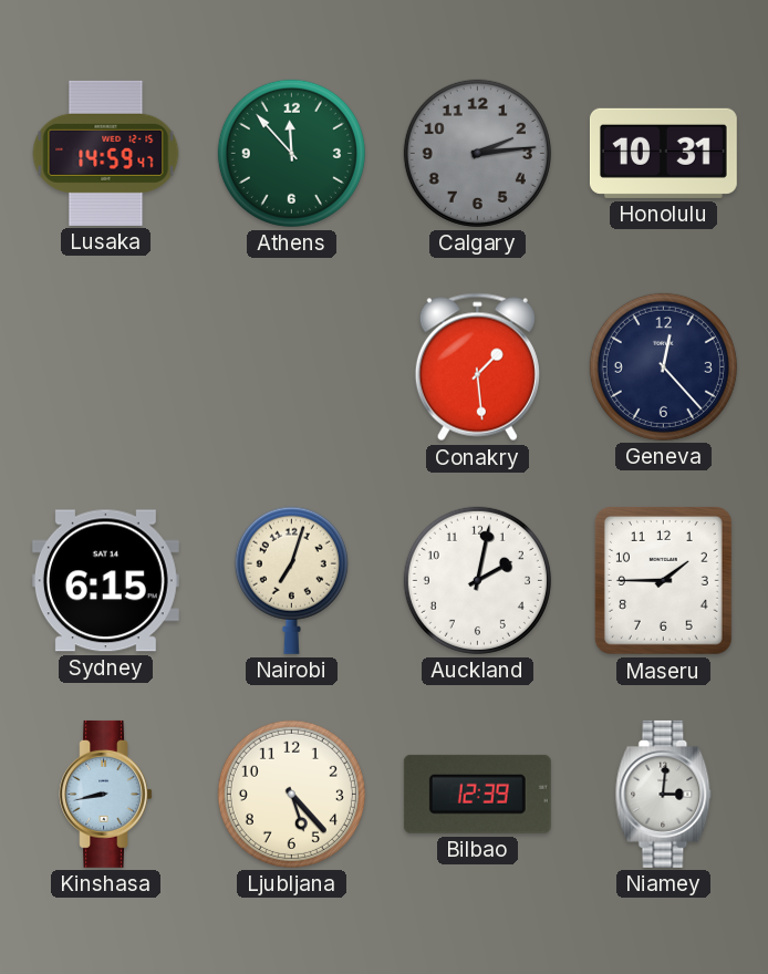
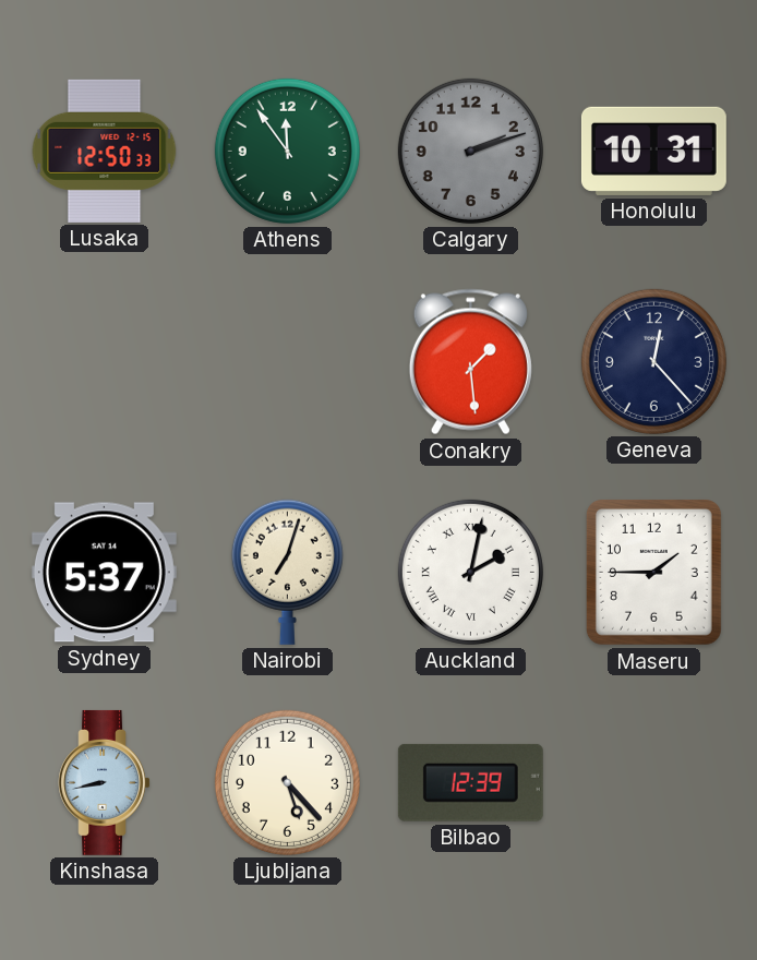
Lusaka: 14:59 -> 12:50 (105, 151)
Athens: 11:53 -> 11:54 (287, 151)
Calgary: 2:14 -> 2:12 (470, 151)
Sydney: 6:15 -> 5:37 (104, 573)
Auckland numerals: Arabic -> Roman (470, 572)
Niamey: 3:01 -> none (664, 794)
